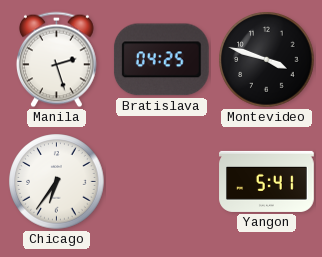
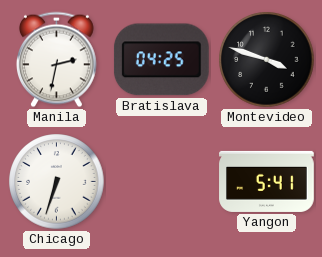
Manila: 2:27 -> 2:32 (56, 60)
Chicago: 6:36 -> 6:33 (57, 182)
